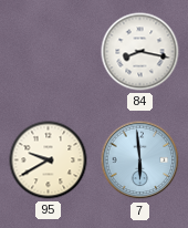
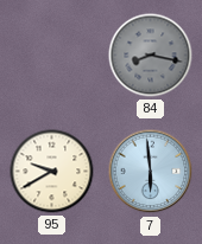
84 dial: white -> grey (151, 56)
